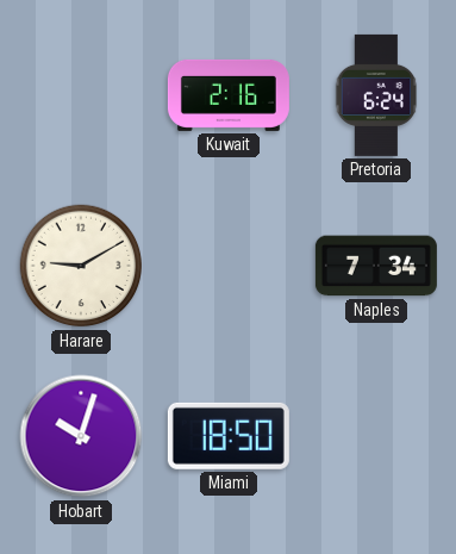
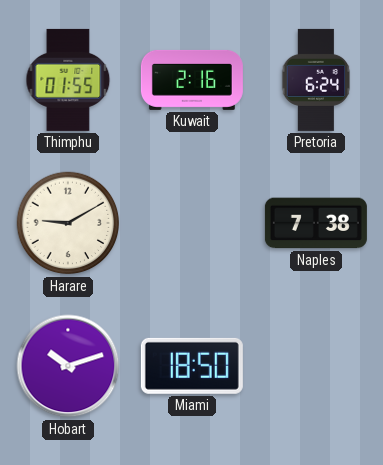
Thimphu: none -> 01:55 (68, 80)
Naples: 7:34 -> 7:38 (316, 223)
Hobart: 10:03 -> 10:12 (68, 366)
